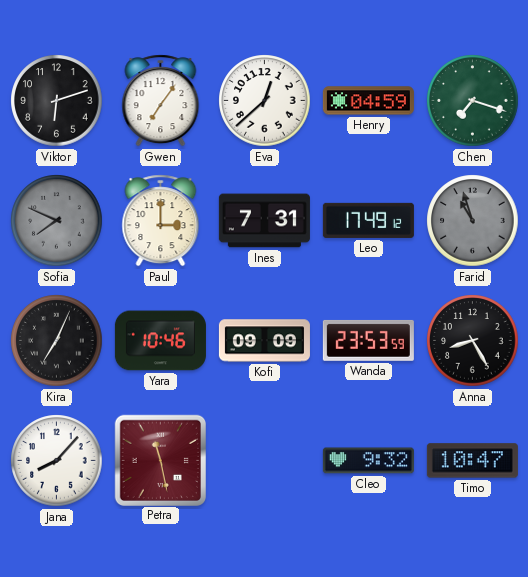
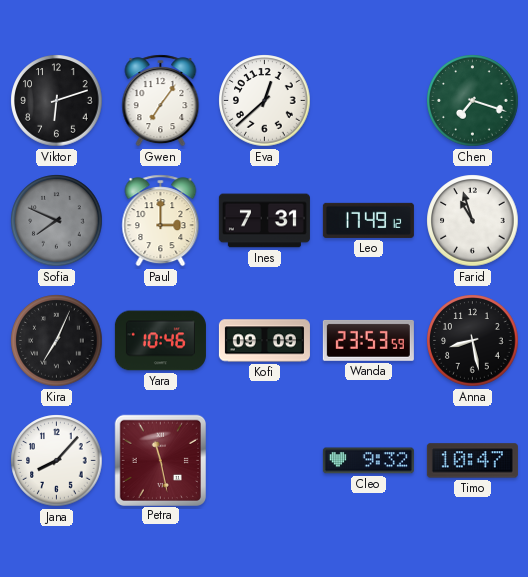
Henry: 04:59 -> none (368, 101)
Farid dial: grey -> white (473, 221)
Anna: 8:25 -> 8:28 (473, 341)
